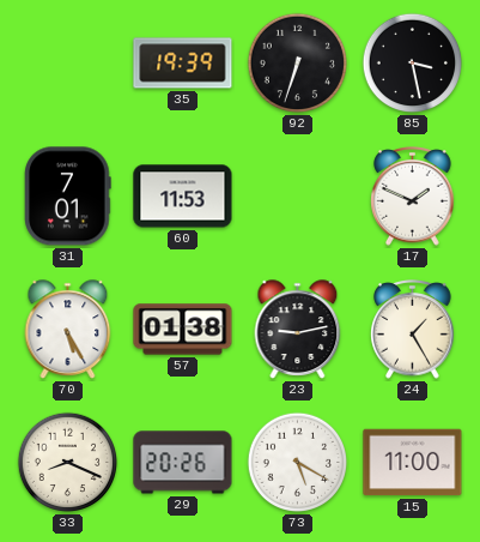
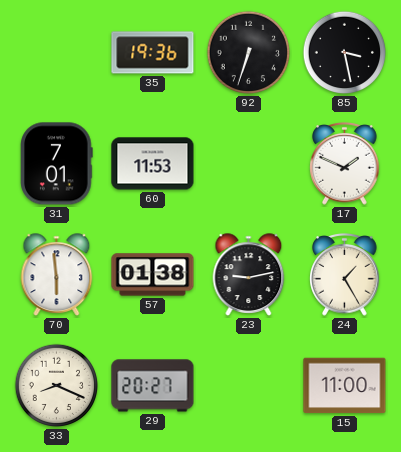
35: 19:39 -> 19:36 (153, 53)
70: 5:25 -> 5:59 (57, 275)
29: 20:26 -> 20:27 (153, 386)
73: 5:20 -> none (298, 463)
